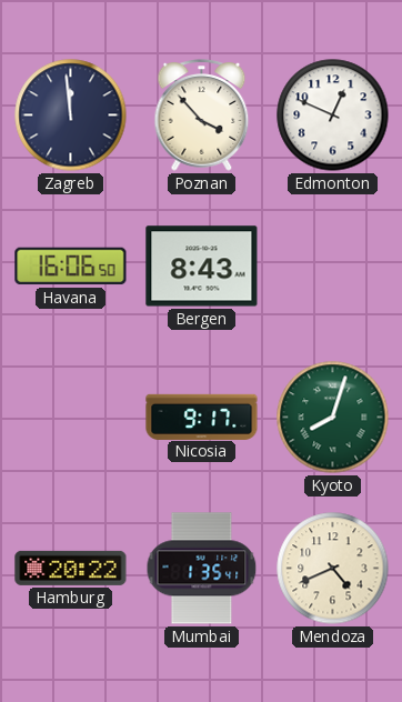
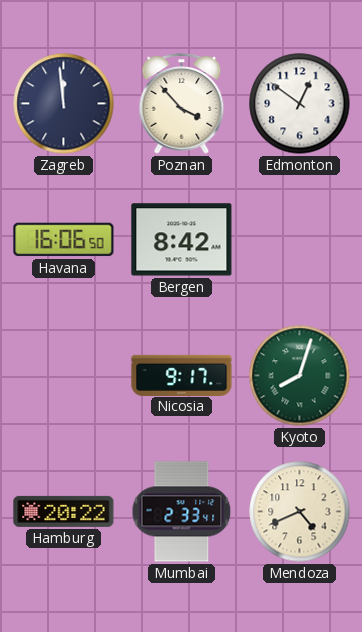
Edmonton: 12:49 -> 12:51 (300, 104)
Bergen: 8:43 -> 8:42 (182, 240)
Mumbai: 1:35 -> 2:33 (182, 512)
